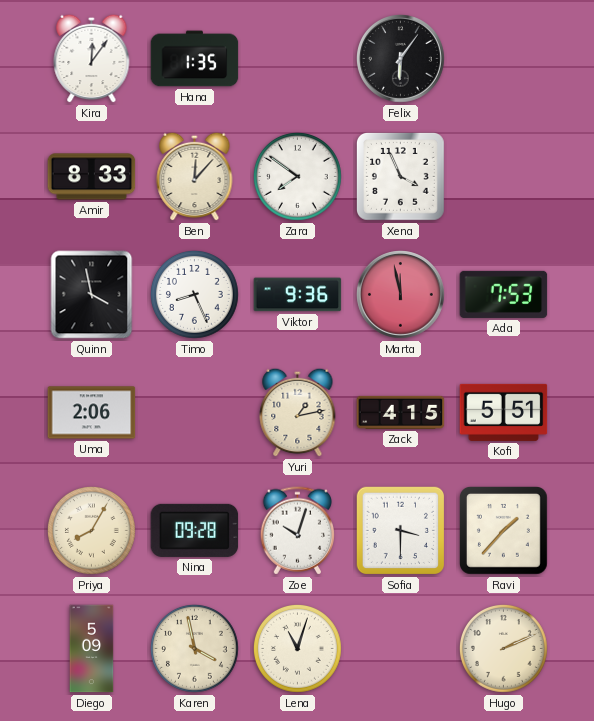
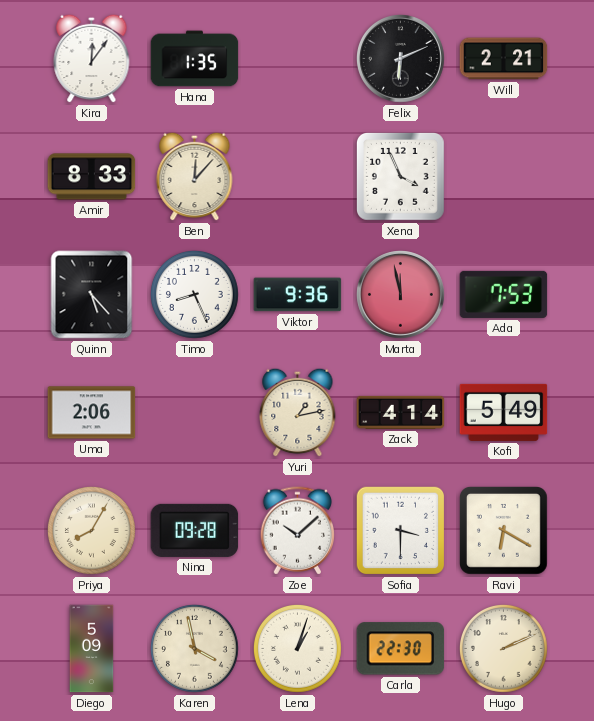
Felix: 6:06 -> 6:11 (401, 59)
Will: none -> 2:21 (504, 59)
Zara: 7:51 -> none (298, 177)
Quinn: 3:58 -> 5:23 (92, 295)
Zack: 4:15 -> 4:14 (401, 412)
Kofi: 5:51 -> 5:49 (504, 412)
Zoe: 10:03 -> 10:08 (297, 531)
Ravi: 1:37 -> 6:20 (504, 531)
Lena: 11:03 -> 1:03 (298, 649)
Carla: none -> 22:30 (401, 649)
